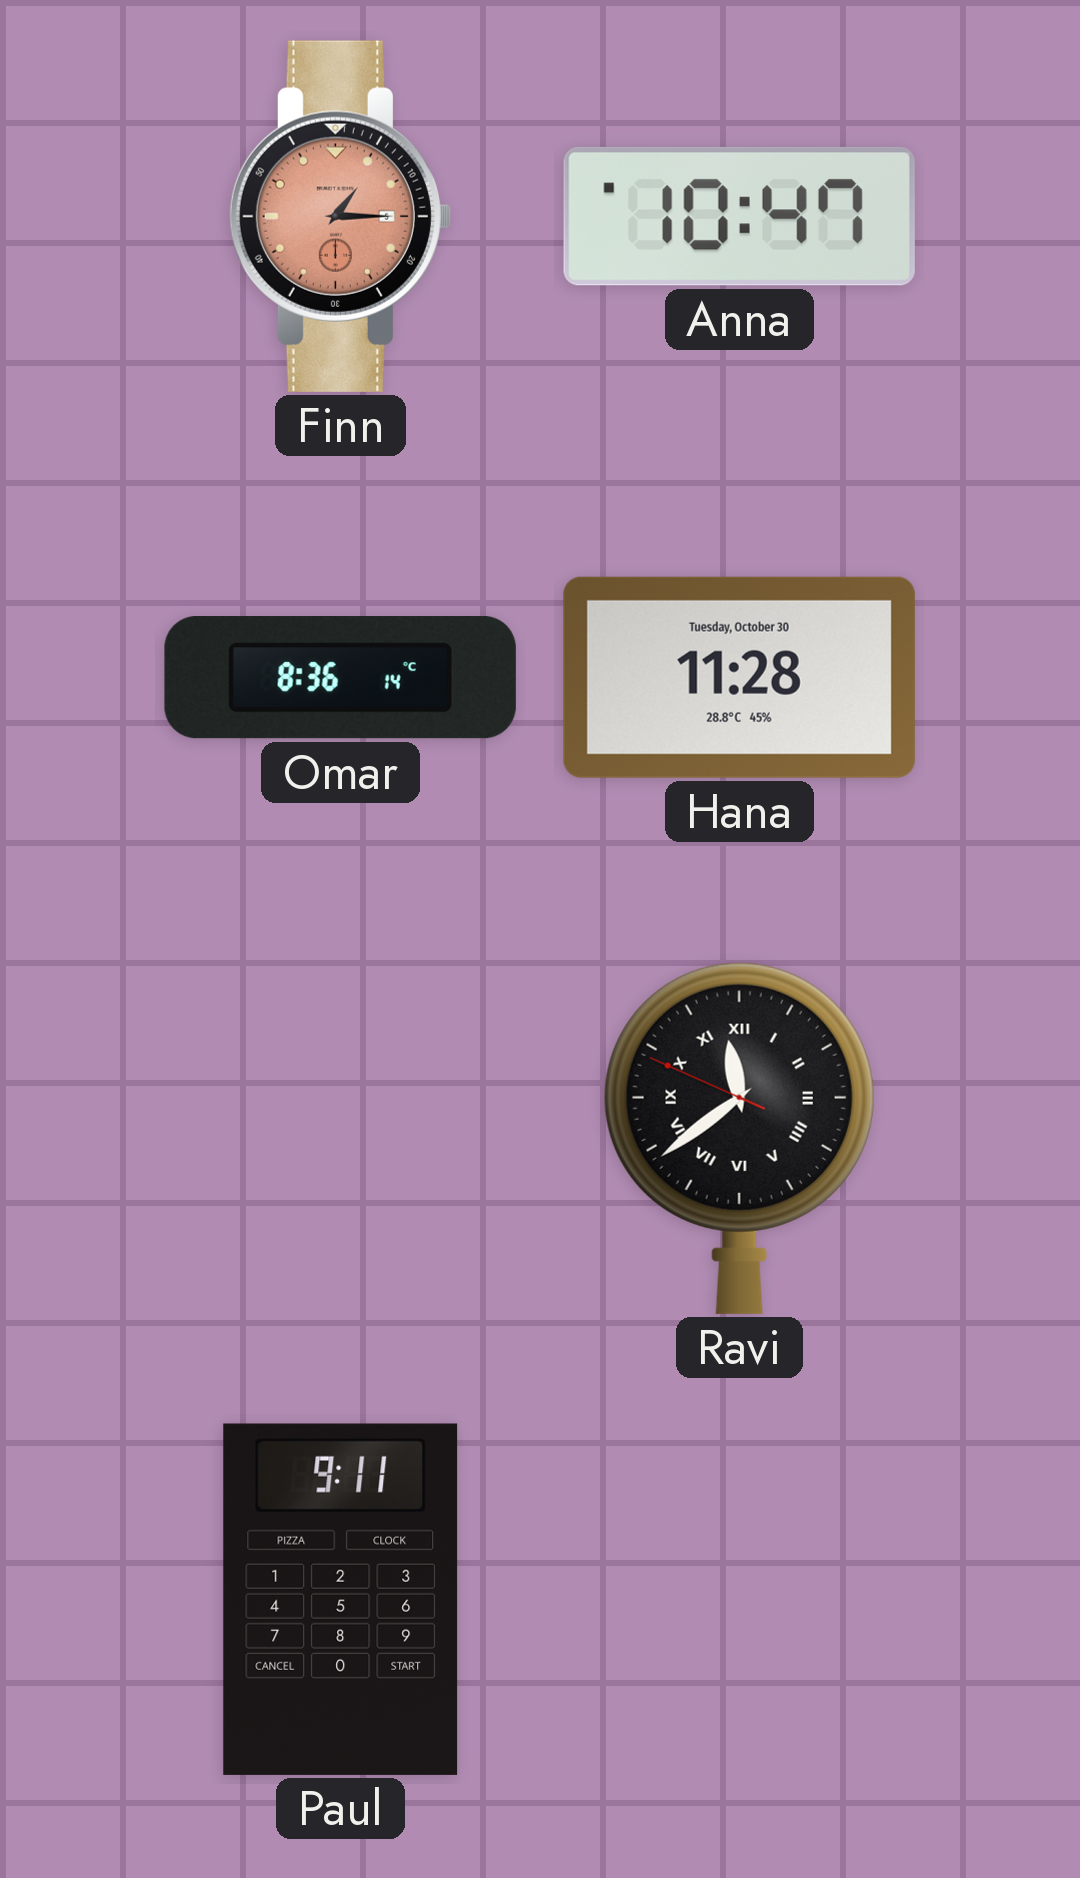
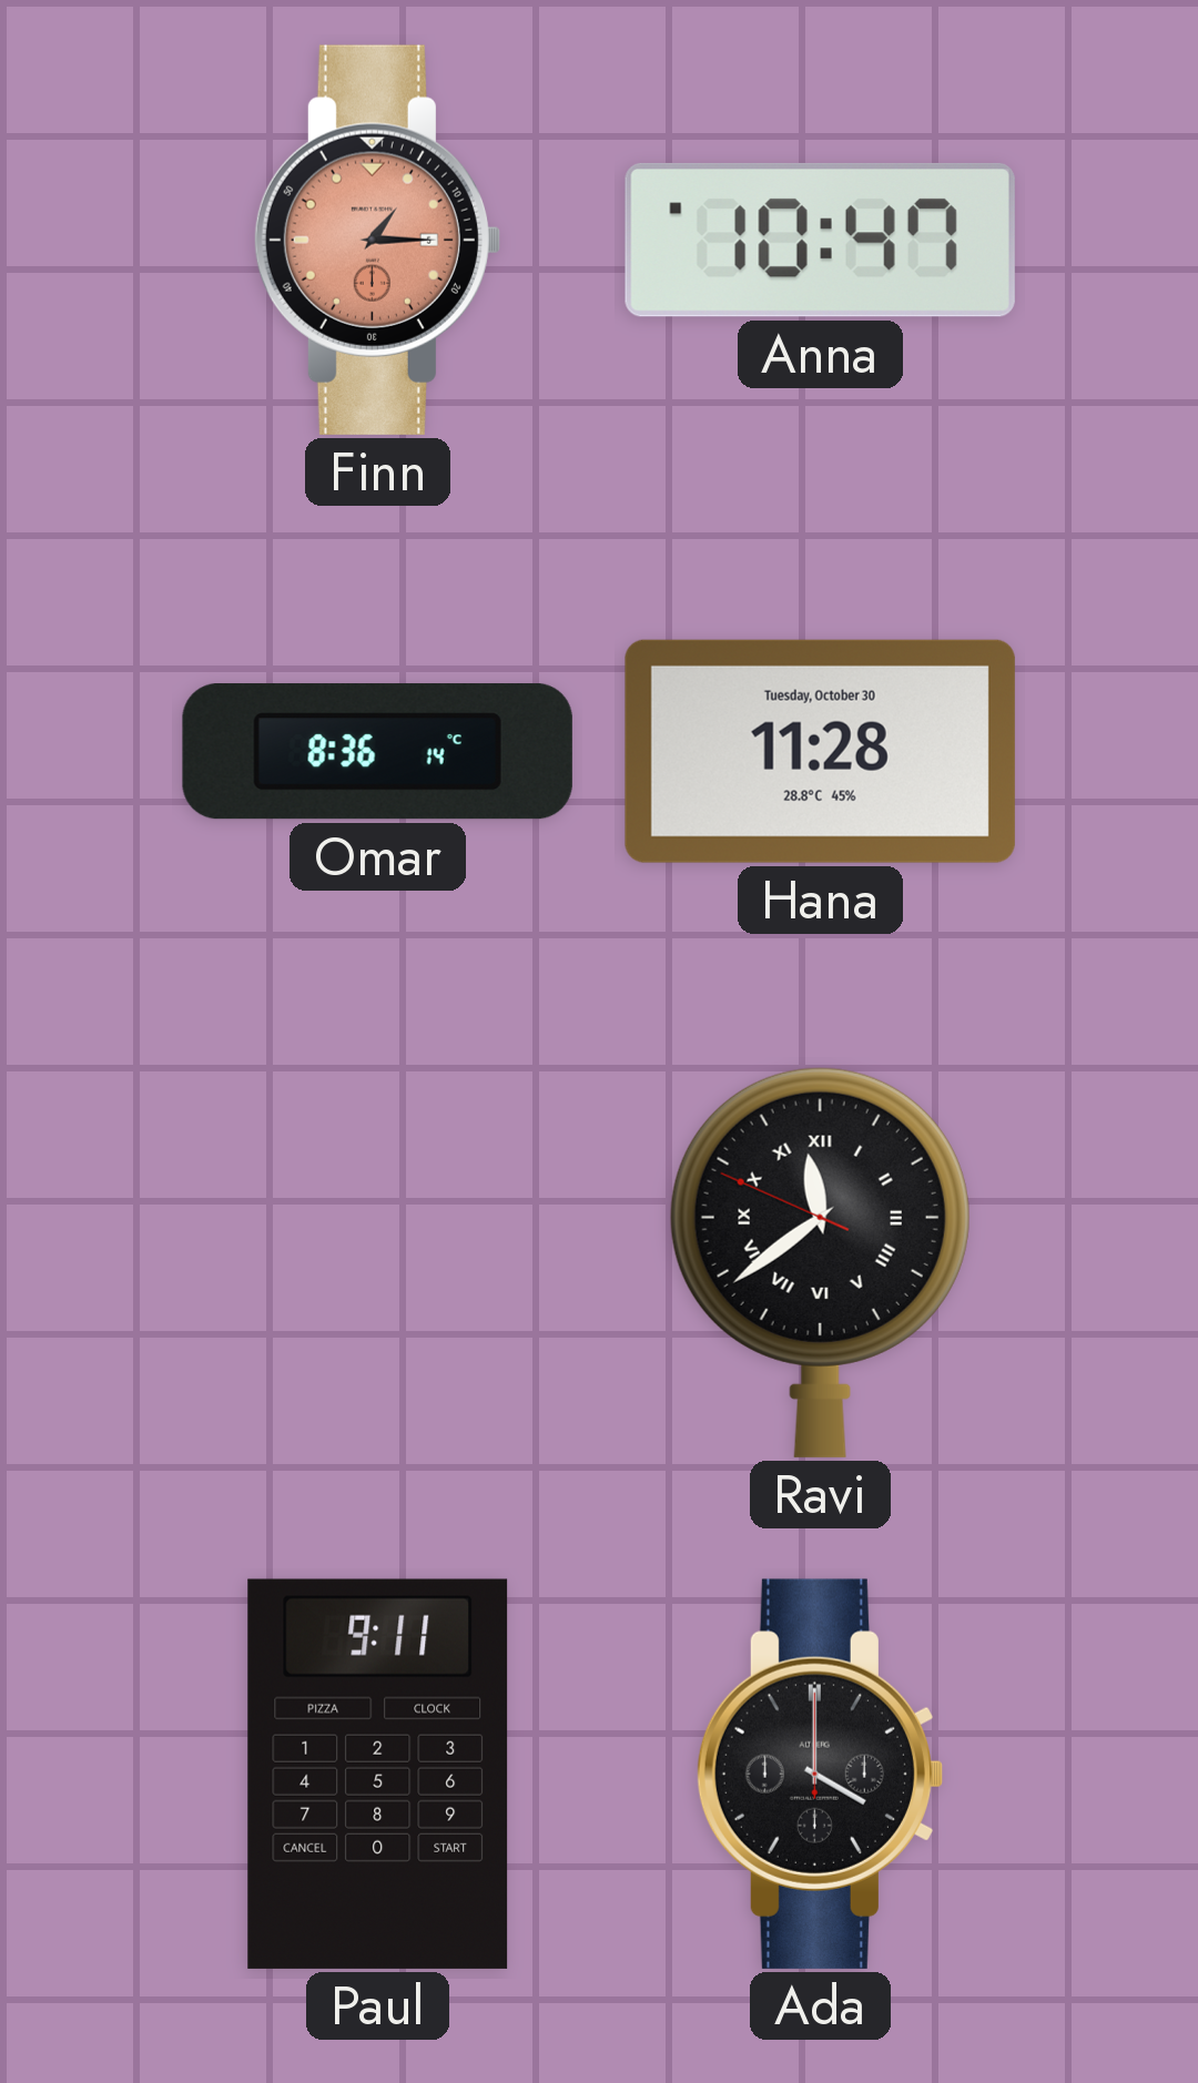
Ada: none -> 4:00 (820, 1774)
